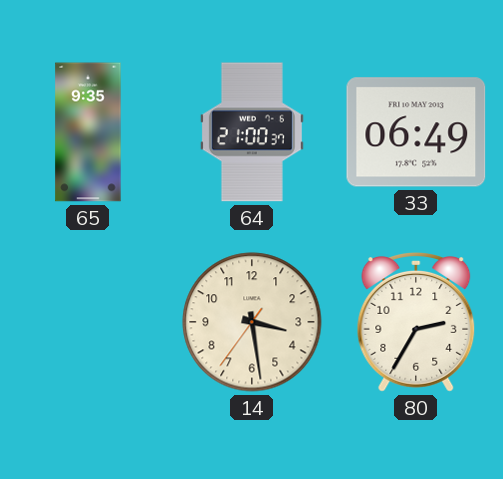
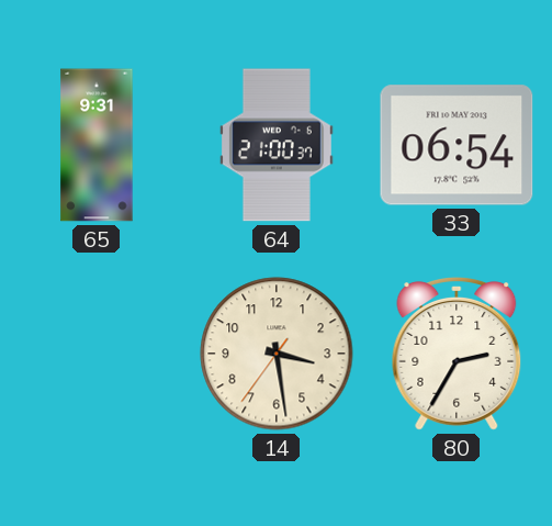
65: 9:35 -> 9:31 (97, 145)
33: 06:49 -> 06:54 (457, 145)
